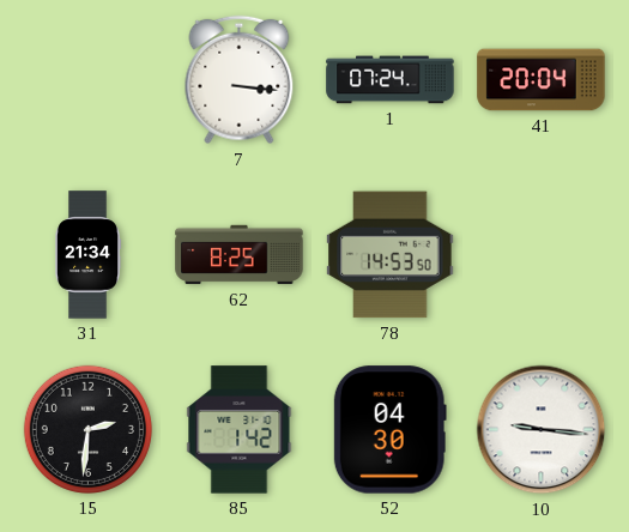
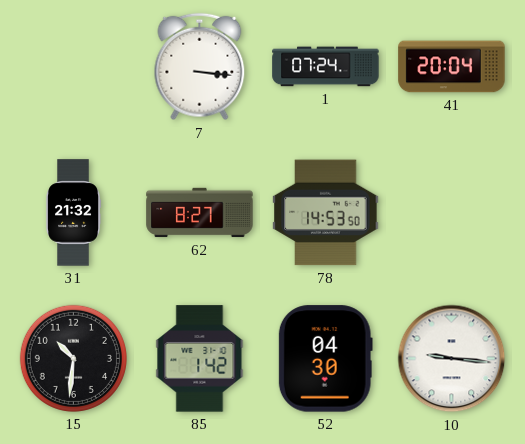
31: 21:34 -> 21:32 (74, 213)
62: 8:25 -> 8:27 (200, 213)
15: 2:31 -> 10:31 (73, 358)
